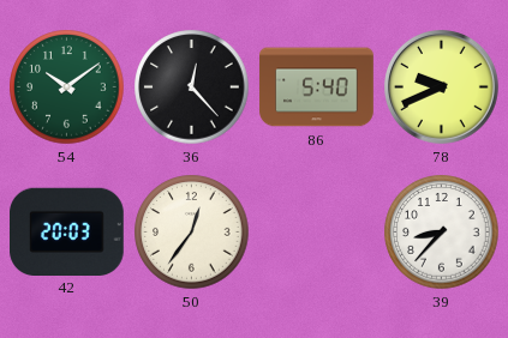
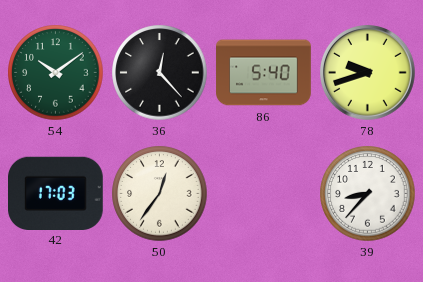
78: 9:41 -> 9:42 (368, 73)
42: 20:03 -> 17:03 (56, 193)
